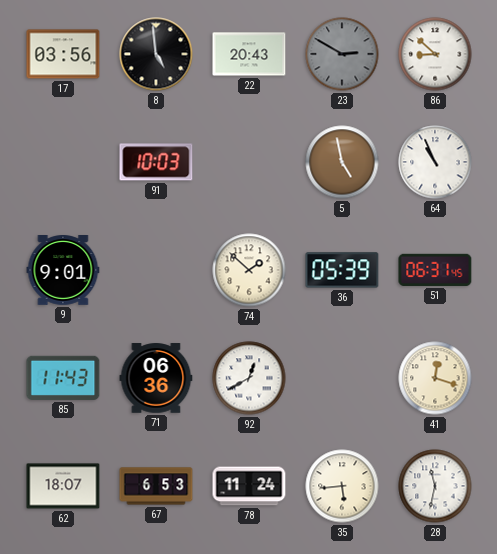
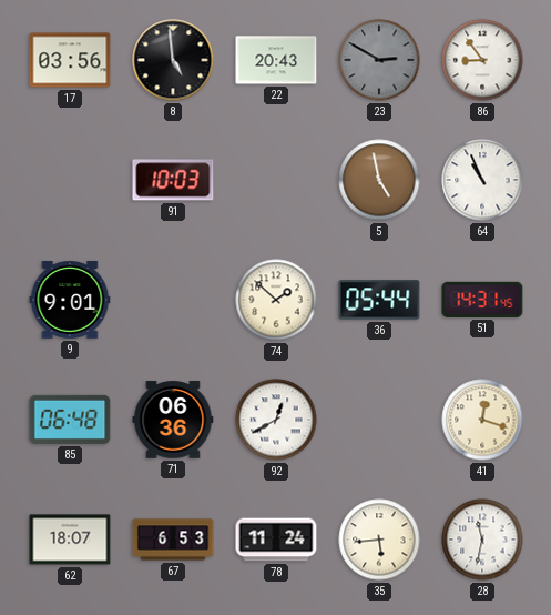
86: 8:52 -> 8:54 (482, 60)
36: 05:39 -> 05:44 (379, 300)
51: 06:31 -> 14:31 (482, 300)
85: 11:43 -> 06:48 (70, 420)
